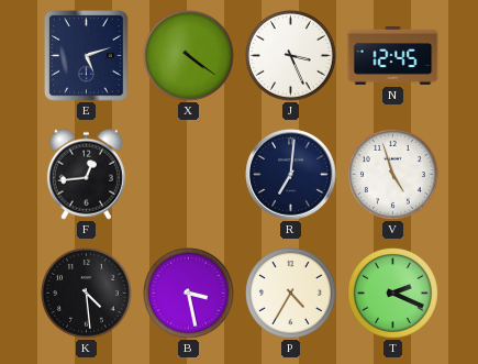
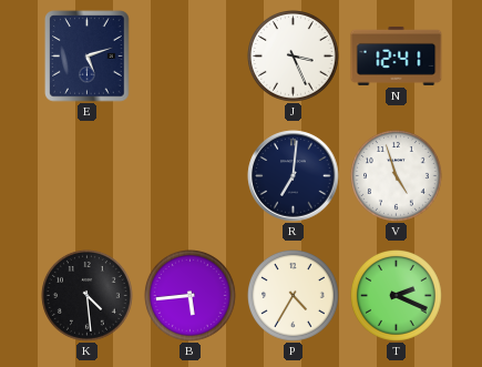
X: 4:21 -> none (189, 56)
N: 12:45 -> 12:41 (397, 55)
F: 12:44 -> none (86, 174)
B: 3:28 -> 5:44 (191, 296)
